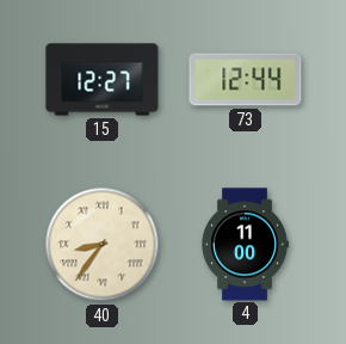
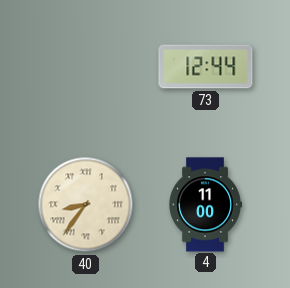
15: 12:27 -> none (103, 80)
